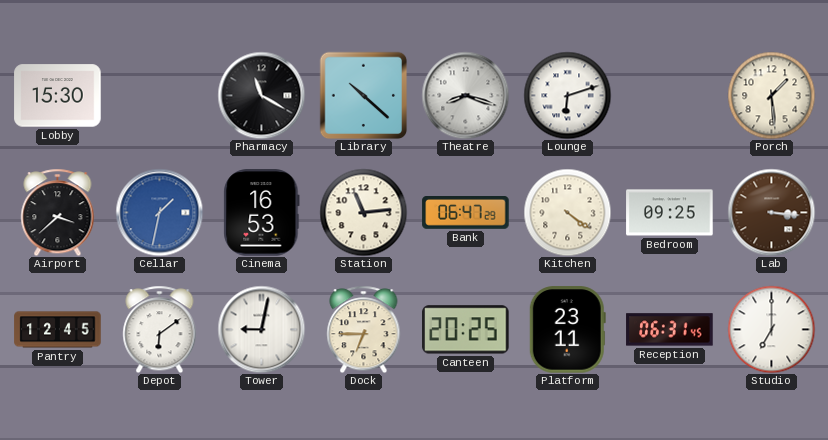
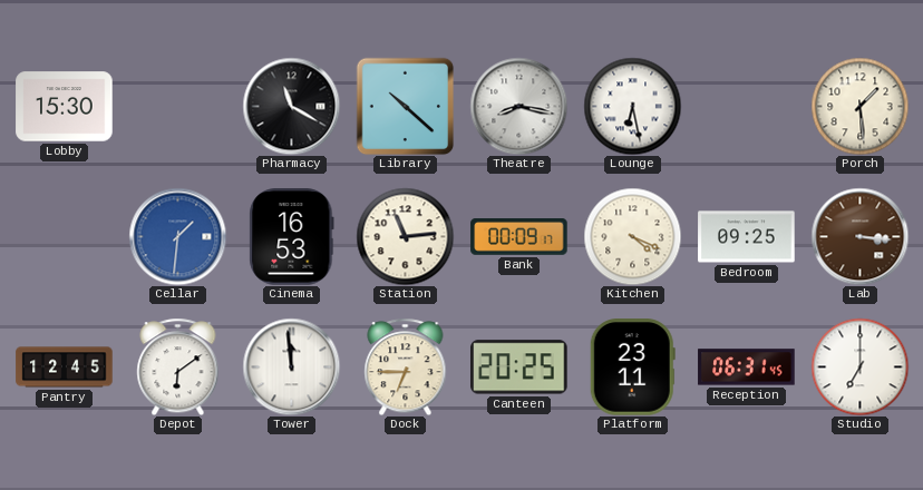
Theatre: 8:18 -> 8:17 (518, 106)
Lounge: 6:12 -> 6:28 (632, 106)
Airport: 3:38 -> none (58, 212)
Cellar: 1:32 -> 1:31 (177, 236)
Bank: 06:47 -> 00:09 (519, 237)
Kitchen: 4:21 -> 4:19 (632, 236)
Tower: 9:02 -> 11:59 (291, 366)
